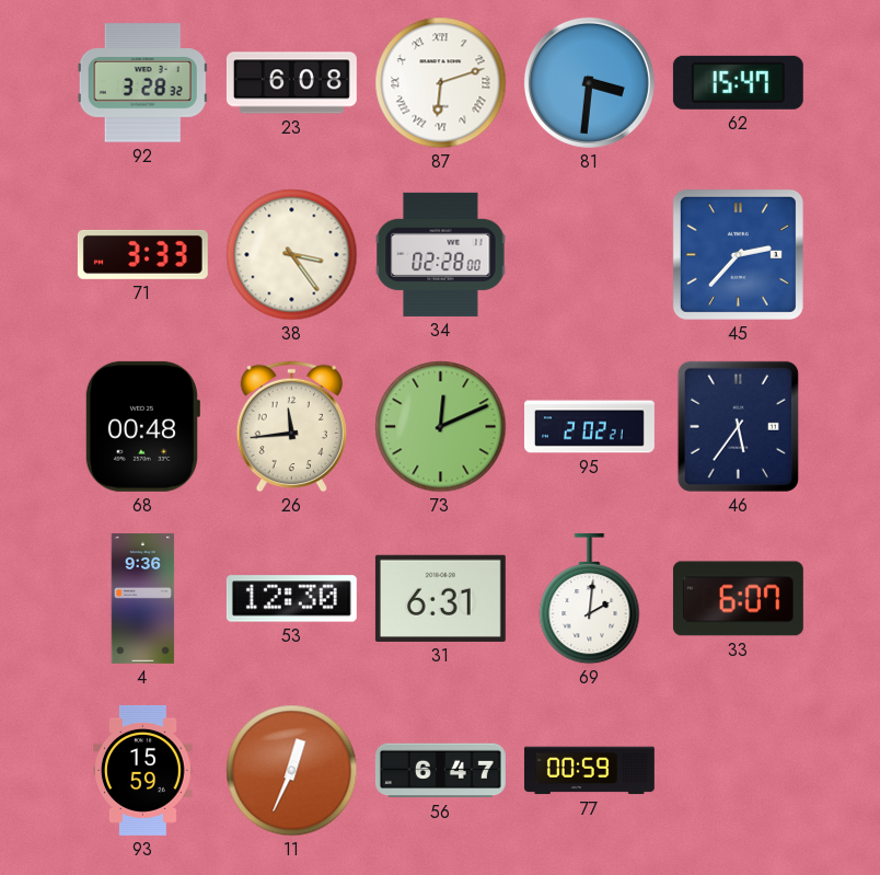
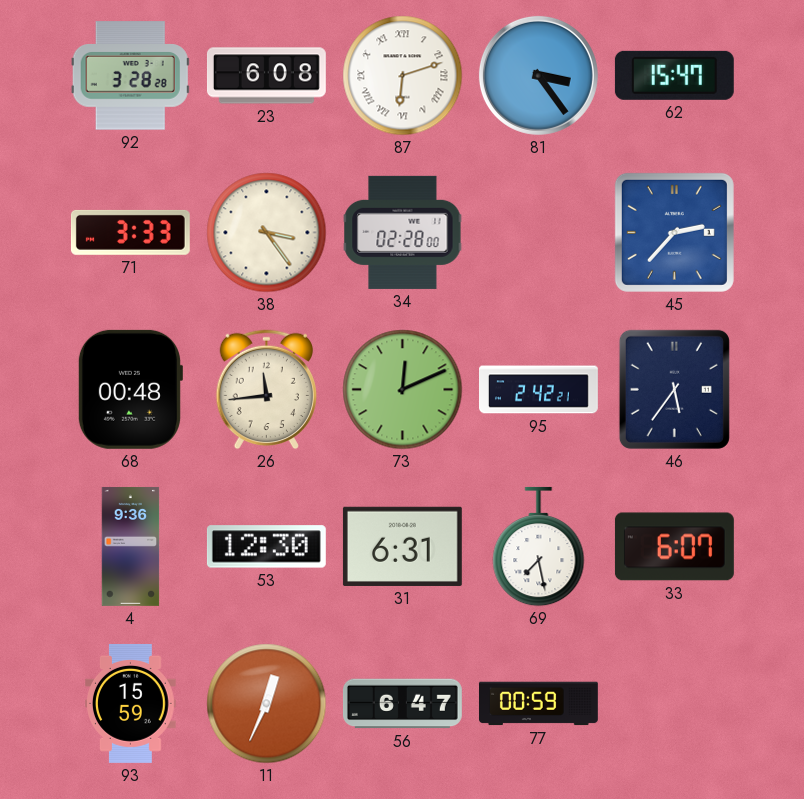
92: 3:28:32 -> 3:28:28 (130, 76)
81: 3:31 -> 3:24 (538, 75)
95: 2:02 -> 2:42 (539, 390)
69: 2:01 -> 7:28 (539, 547)
